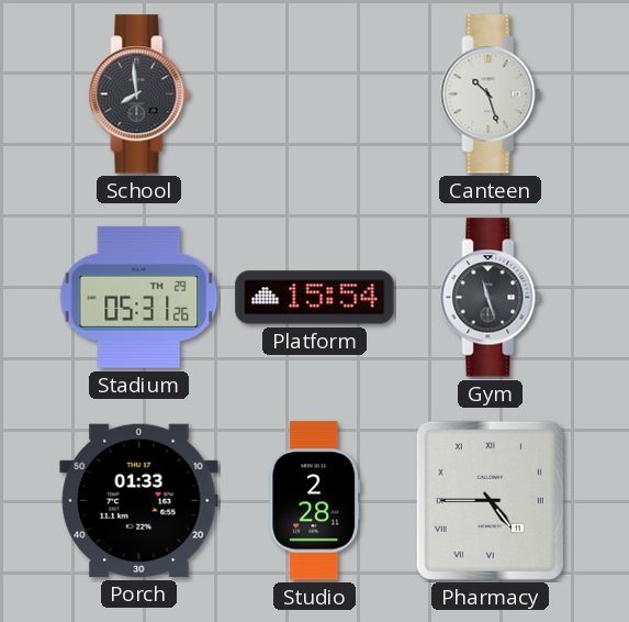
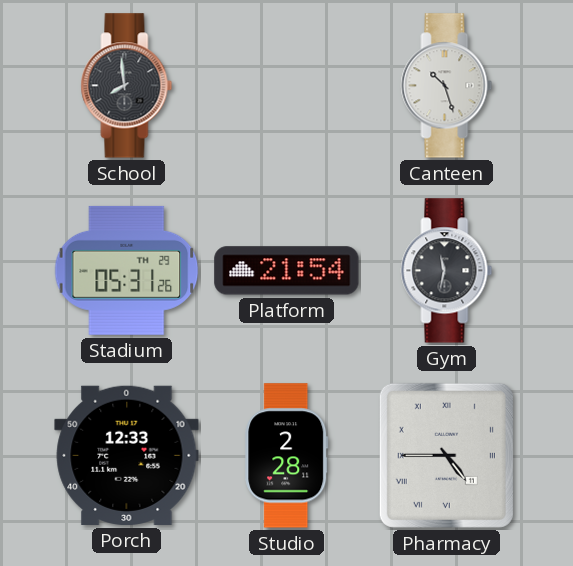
Platform: 15:54 -> 21:54 (287, 271)
Gym: 11:27 -> 11:32 (447, 271)
Porch: 01:33 -> 12:33 (127, 455)
